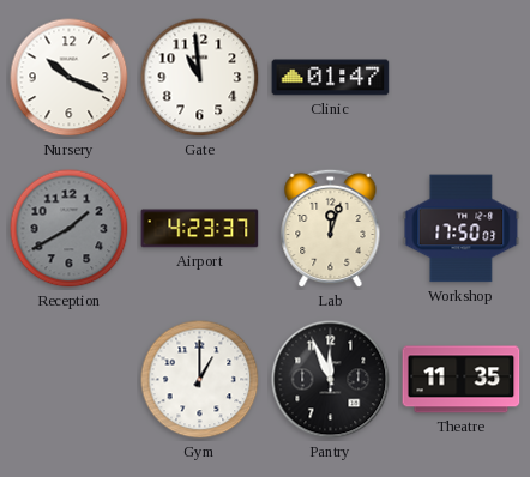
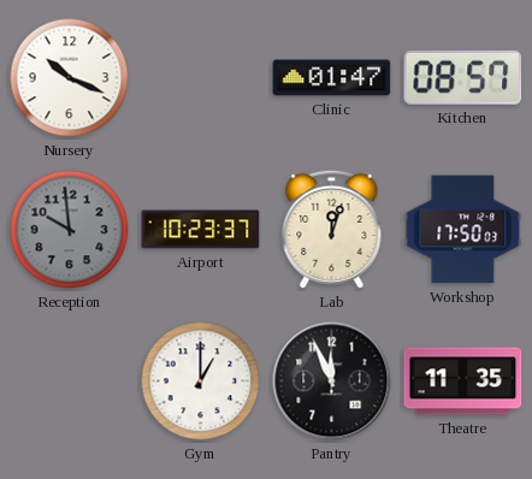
Gate: 10:59 -> none (200, 78)
Kitchen: none -> 08:57 (463, 77)
Reception: 1:40 -> 9:59 (70, 230)
Airport: 4:23 -> 10:23 (201, 230)
